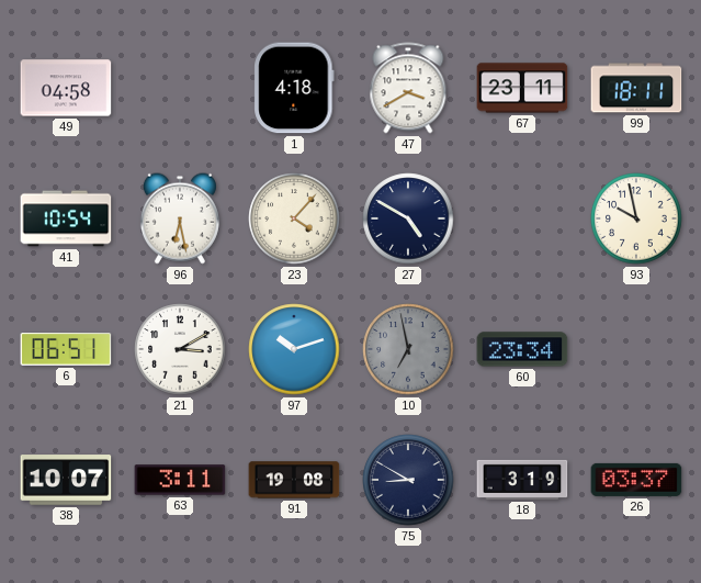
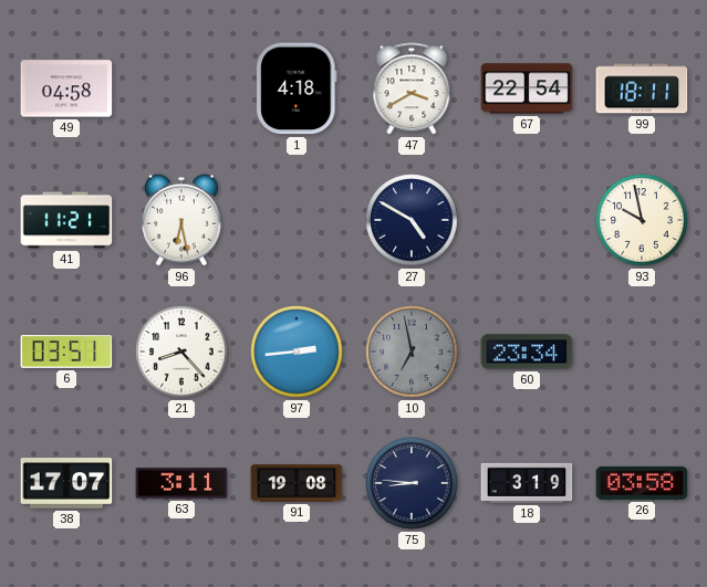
67: 23:11 -> 22:54 (527, 88)
41: 10:54 -> 11:21 (66, 220)
23: 4:07 -> none (294, 218)
6: 06:51 -> 03:51 (66, 353)
21: 3:10 -> 8:23 (181, 352)
97: 10:12 -> 2:44 (297, 352)
38: 10:07 -> 17:07 (66, 483)
75: 8:50 -> 8:46 (412, 483)
26: 03:37 -> 03:58 (642, 483)
